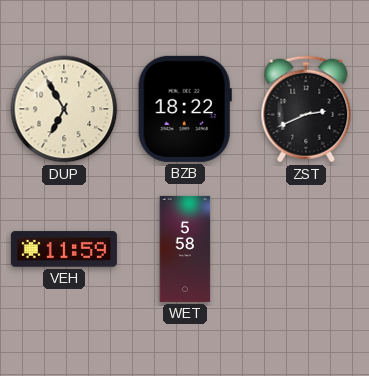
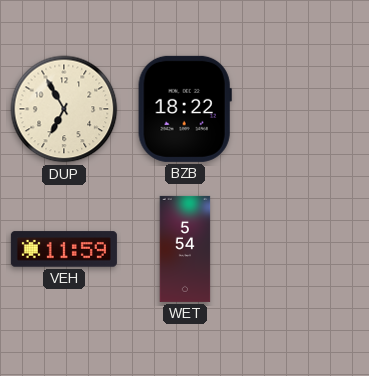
ZST: 2:41 -> none (306, 109)
WET: 5:58 -> 5:54 (185, 249)
